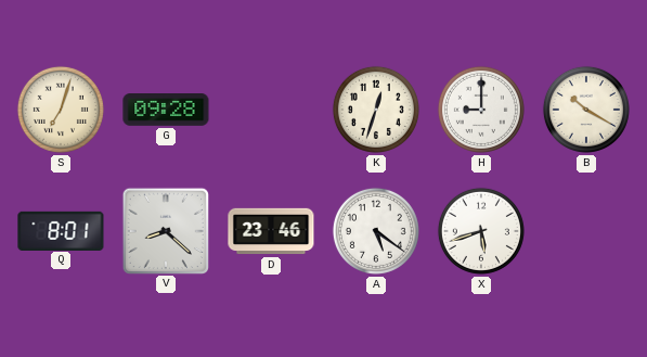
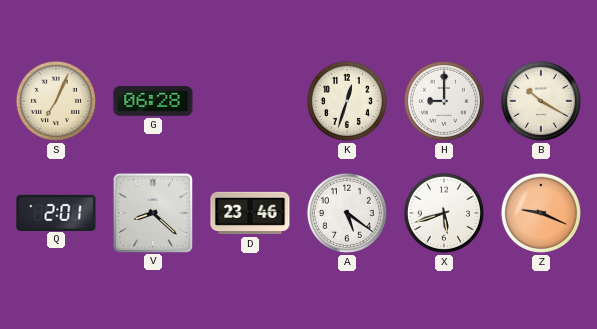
S: 7:03 -> 7:04 (56, 101)
G: 09:28 -> 06:28 (153, 101)
Q: 8:01 -> 2:01 (56, 212)
Z: none -> 9:19 (541, 213)
